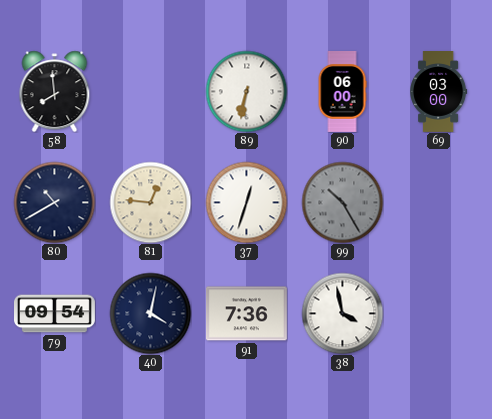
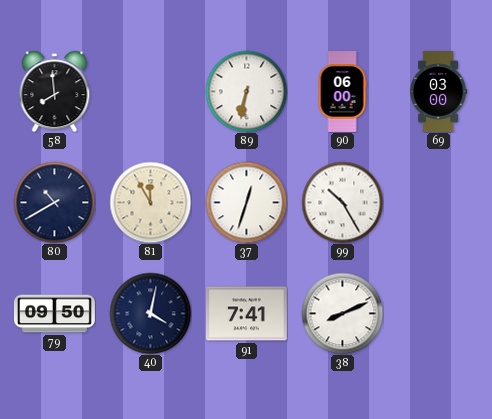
81: 12:46 -> 11:55 (150, 202)
99 dial: grey -> white (342, 202)
79: 09:54 -> 09:50 (55, 314)
91: 7:36 -> 7:41 (246, 314)
38: 3:58 -> 8:11 (342, 313)
